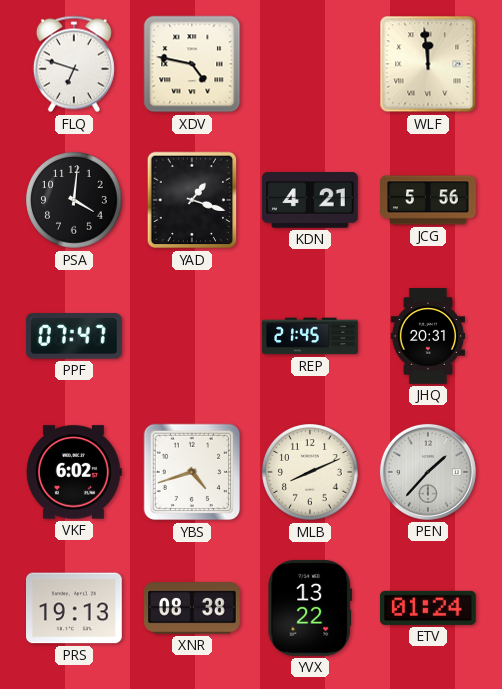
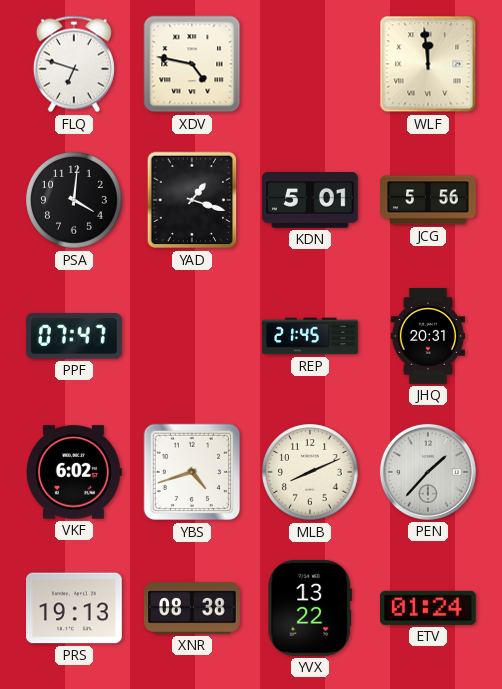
KDN: 4:21 -> 5:01 (311, 200)
